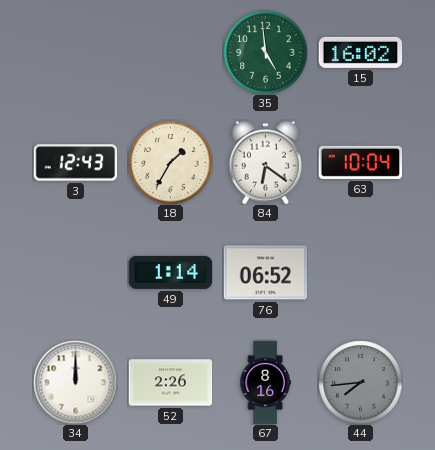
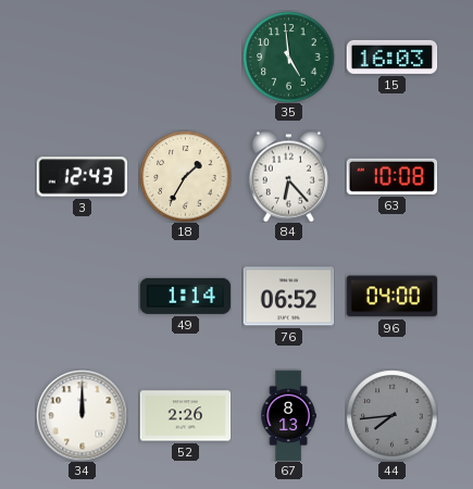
15: 16:02 -> 16:03 (391, 57)
84: 6:21 -> 6:23 (288, 176)
63: 10:04 -> 10:08 (391, 176)
96: none -> 04:00 (391, 297)
67: 8:16 -> 8:13 (288, 415)
